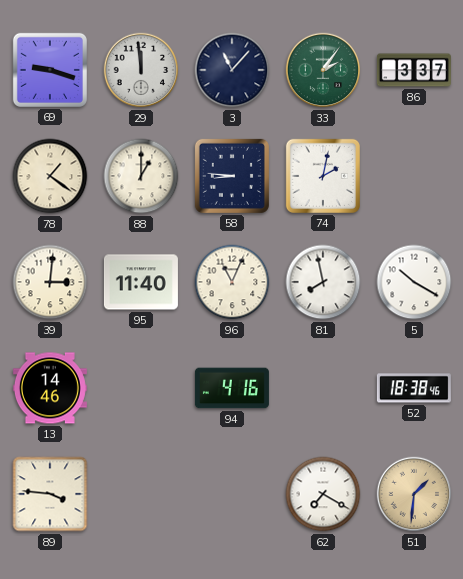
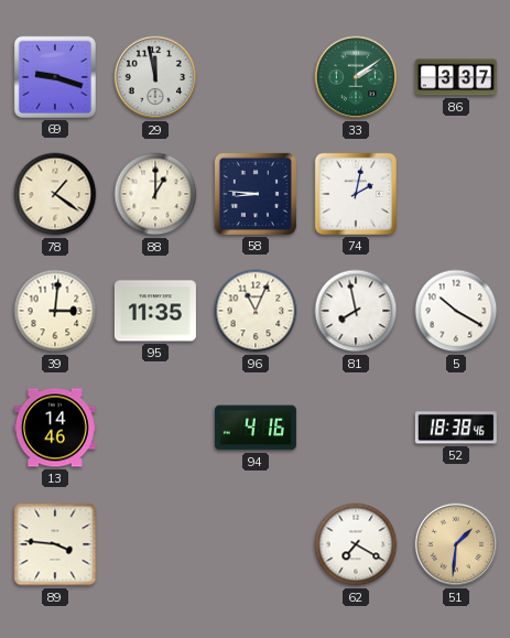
29: 11:59 -> 11:58 (155, 77)
3: 11:07 -> none (232, 70)
33: 2:06 -> 2:09 (356, 77)
95: 11:40 -> 11:35 (155, 311)
